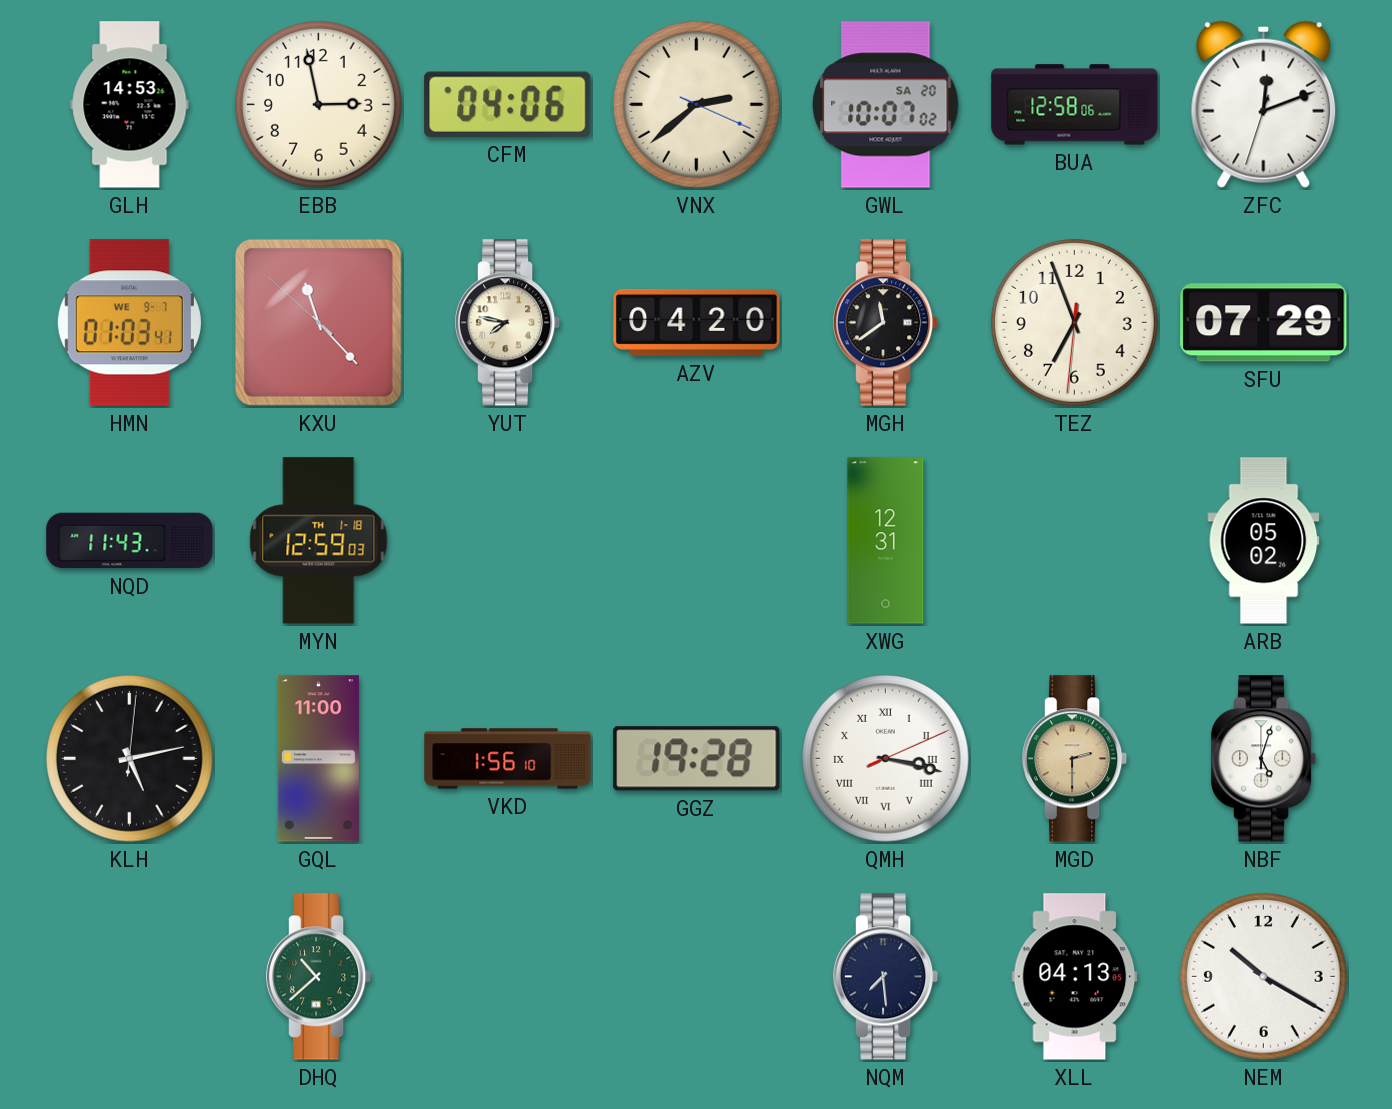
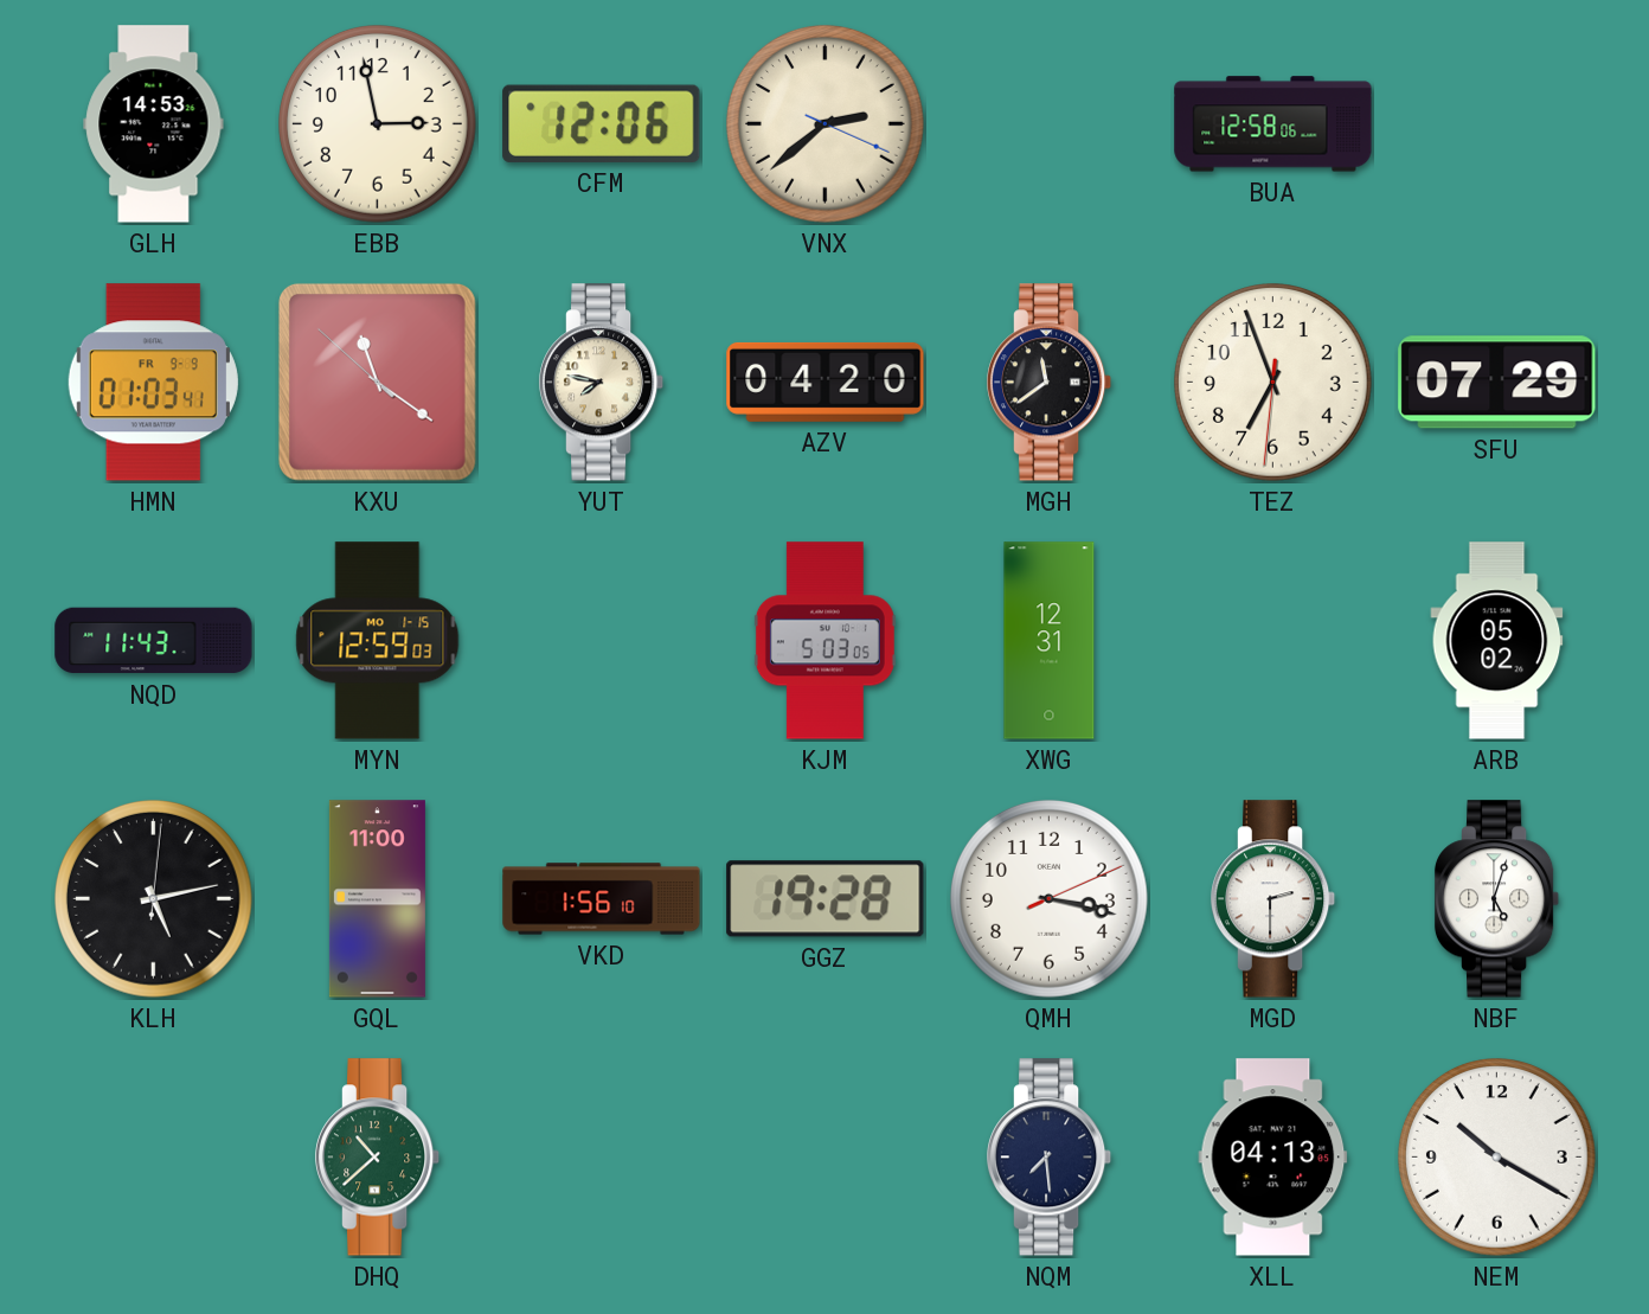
CFM: 04:06 -> 12:06 (602, 123)
GWL: 10:07 -> none (886, 105)
ZFC: 12:11 -> none (1264, 104)
HMN date: WE 9-7 -> FR 9-9 (153, 383)
KXU: 11:22 -> 11:20 (377, 382)
MYN date: TH 1-18 -> MO 1-15 (378, 641)
KJM: none -> 5:03 (825, 641)
QMH numerals: Roman -> Arabic (1050, 899)
MGD dial: champagne -> white (1273, 899)
